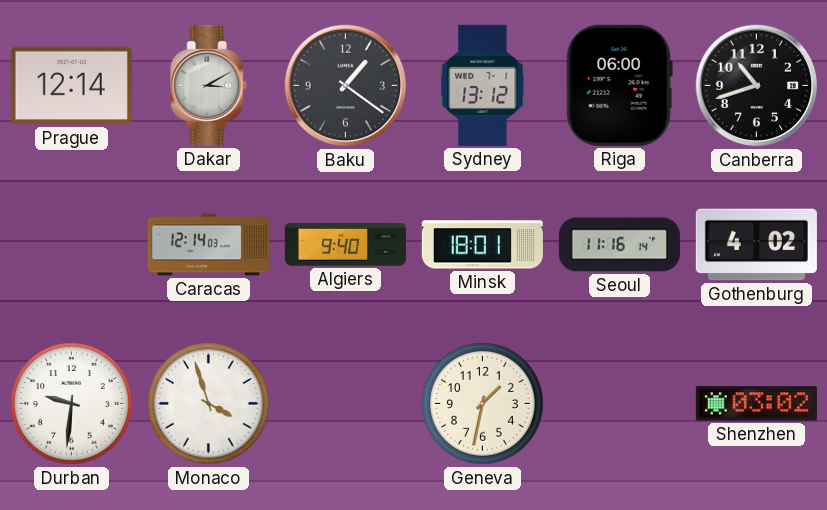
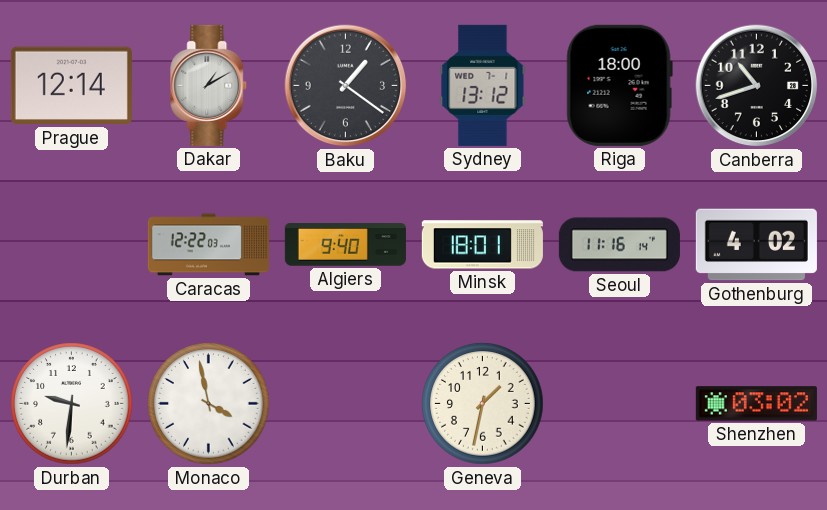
Dakar: 3:10 -> 1:10 (209, 85)
Riga: 06:00 -> 18:00 (619, 85)
Caracas: 12:14 -> 12:22 (208, 245)
Monaco: 3:57 -> 3:58 (209, 404)
